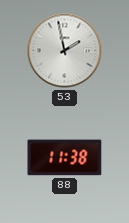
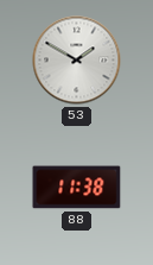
53: 1:58 -> 1:50 (77, 61)
